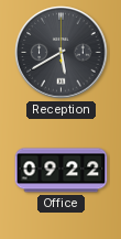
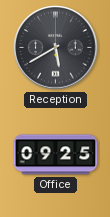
Office: 09:22 -> 09:25 (56, 155)
